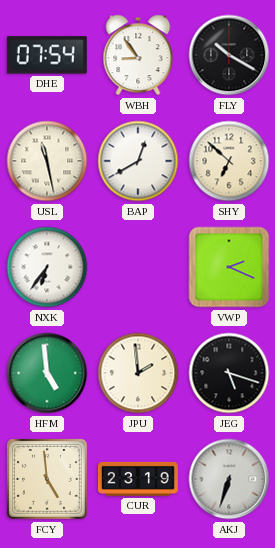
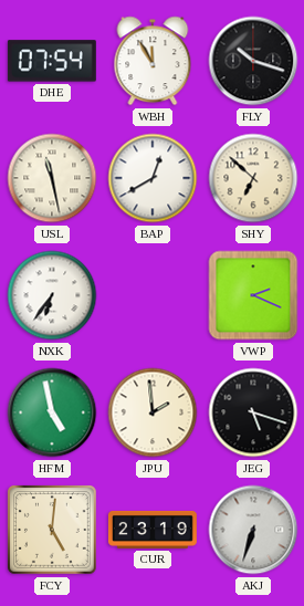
WBH: 8:54 -> 11:55 (153, 61)
FLY: 10:20 -> 10:18 (253, 61)
HFM: 4:59 -> 4:58 (52, 412)
FCY: 4:59 -> 5:01 (53, 531)
